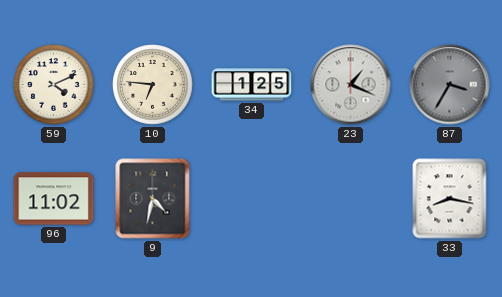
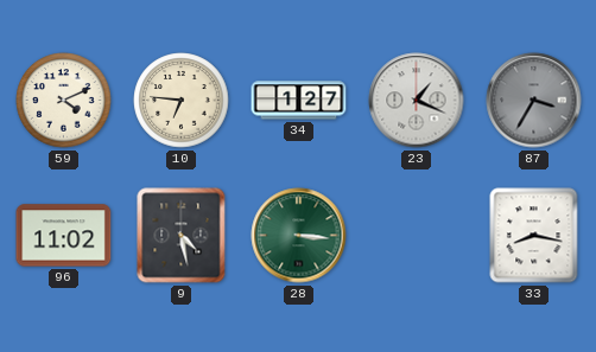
34: 1:25 -> 1:27 (299, 101)
9: 4:32 -> 4:28 (182, 236)
28: none -> 3:16 (299, 236)
